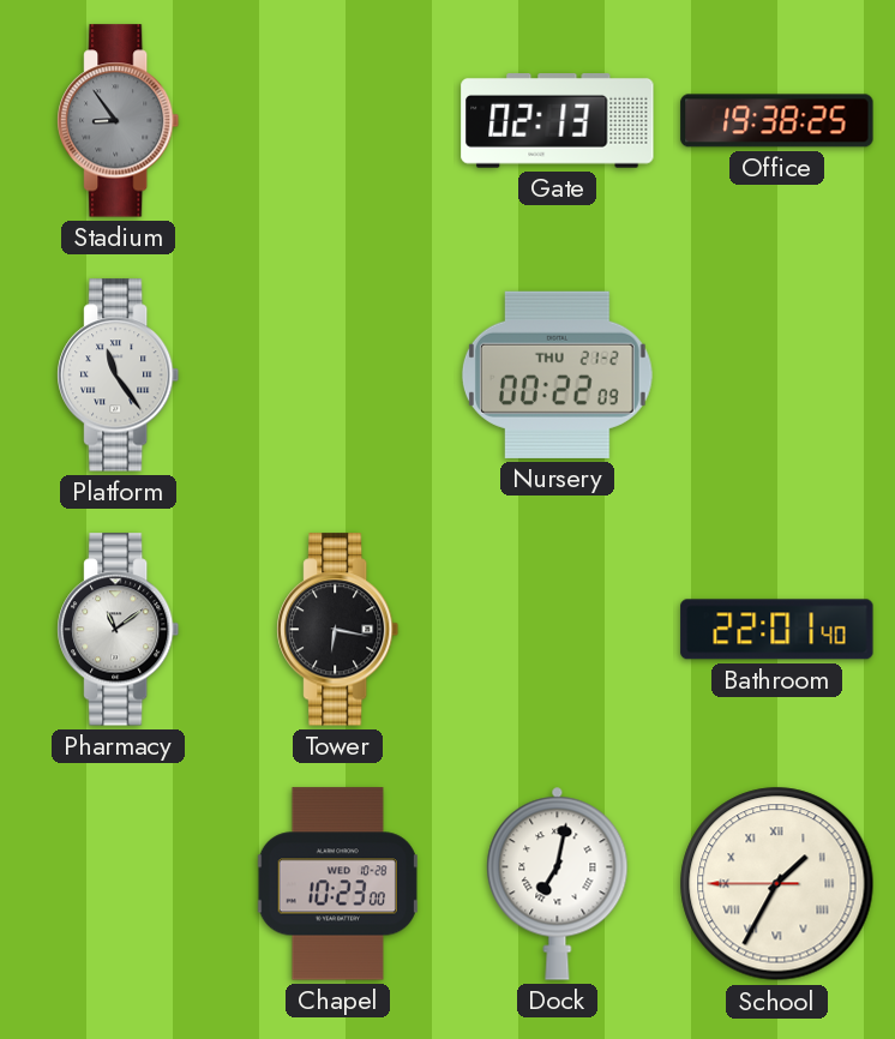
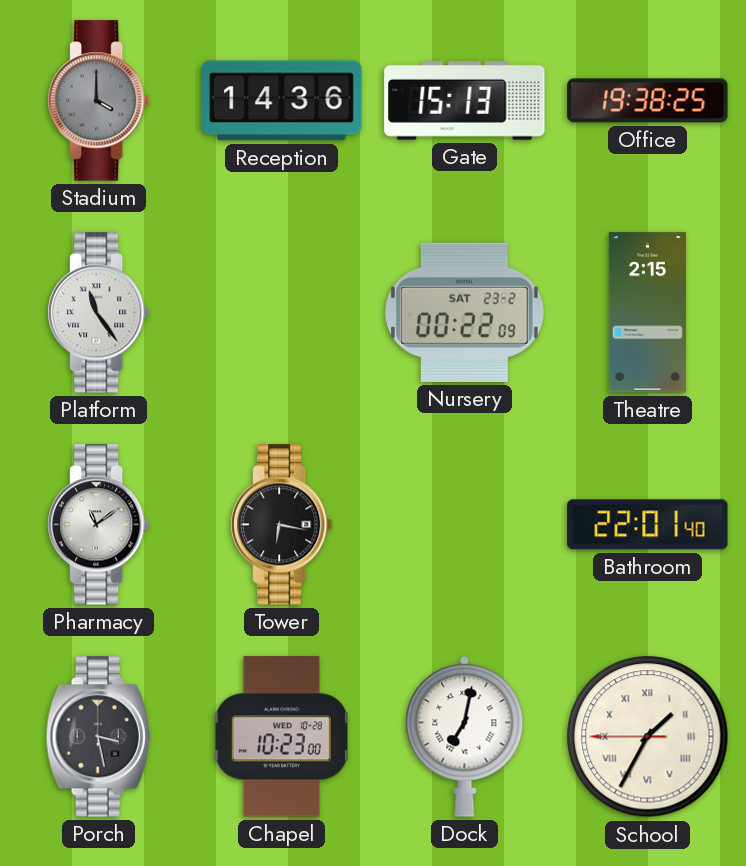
Stadium: 8:54 -> 4:00 (99, 101)
Reception: none -> 14:36 (282, 101)
Gate: 02:13 -> 15:13 (465, 101)
Nursery date: THU 21-2 -> SAT 23-2 (464, 312)
Theatre: none -> 2:15 (647, 313)
Porch: none -> 3:28 (98, 737)
